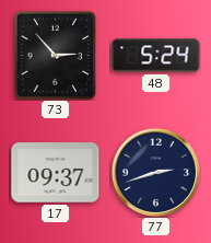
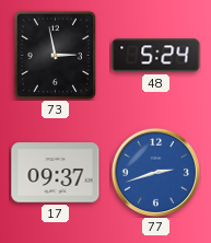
73: 2:53 -> 2:58 (55, 55)
77 dial: navy -> blue (155, 172)
